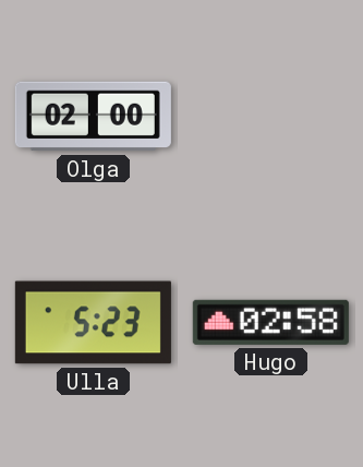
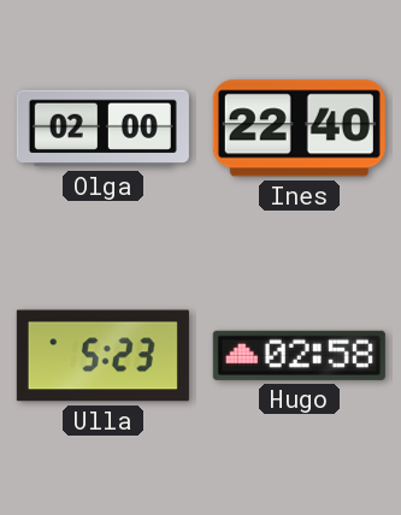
Ines: none -> 22:40 (299, 129)
